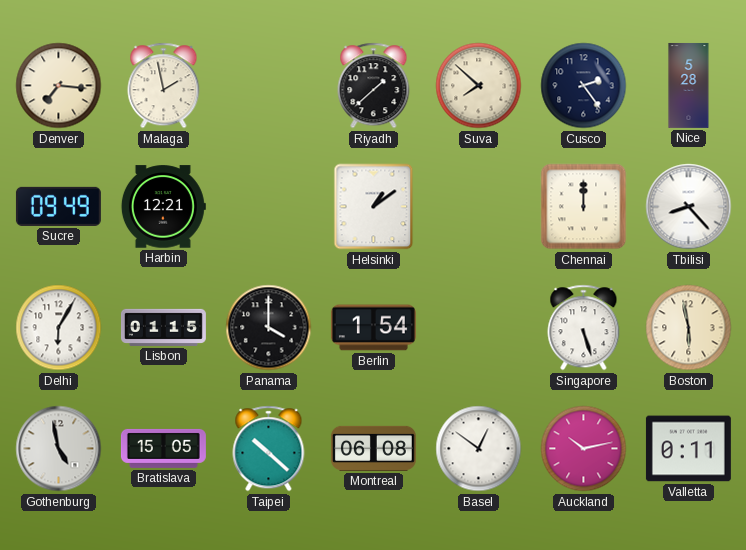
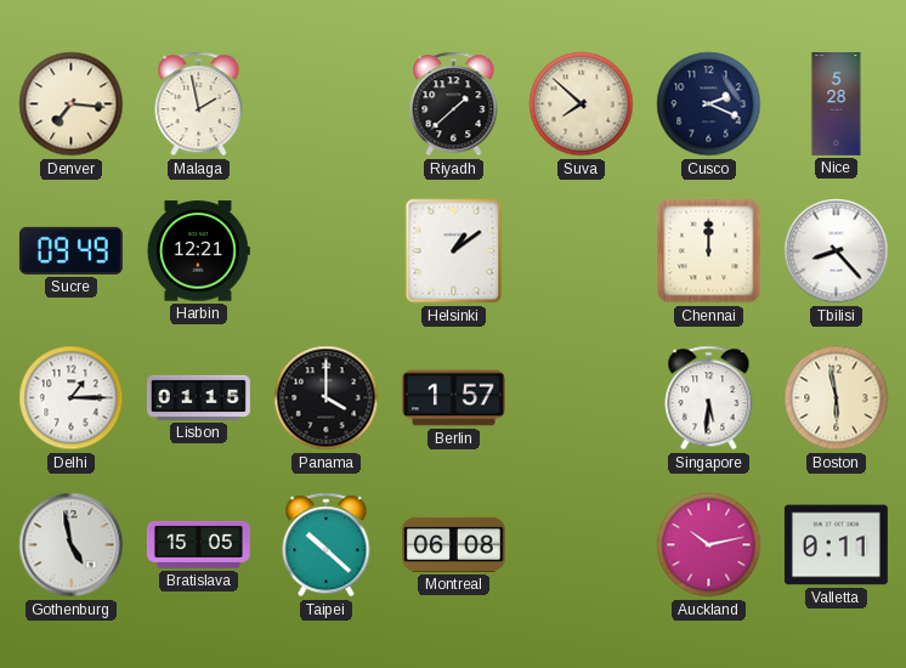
Cusco: 2:24 -> 2:19 (709, 104)
Delhi: 6:05 -> 1:15 (72, 398)
Berlin: 1:54 -> 1:57 (453, 398)
Singapore: 5:27 -> 5:31 (709, 398)
Basel: 12:51 -> none (479, 449)
